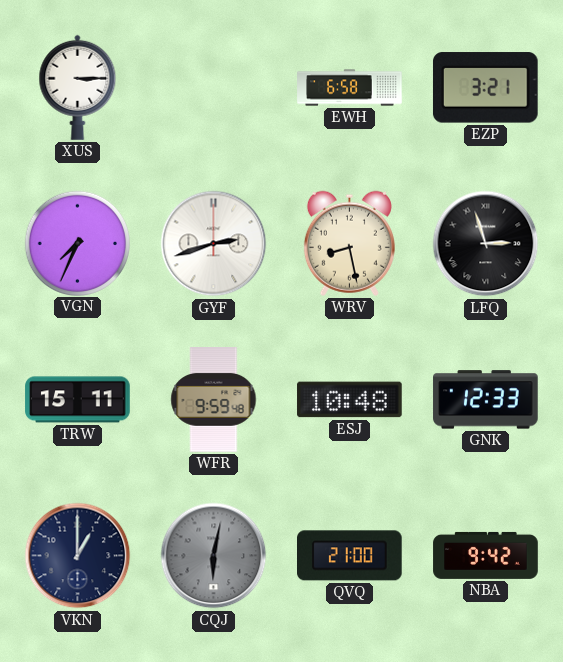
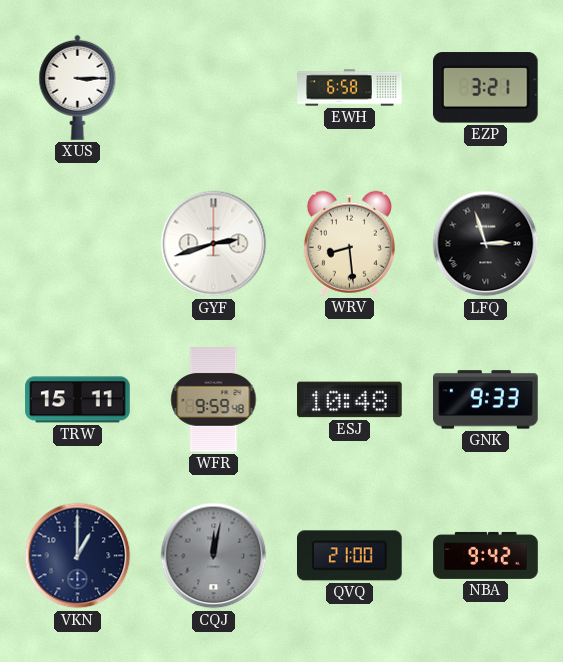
VGN: 7:34 -> none (77, 243)
WRV: 8:28 -> 8:29 (349, 243)
GNK: 12:33 -> 9:33 (486, 400)
CQJ: 6:02 -> 12:02 (214, 556)
